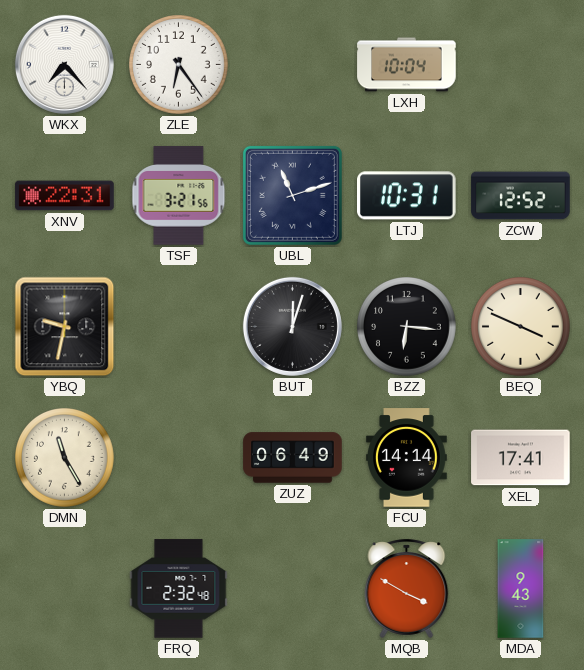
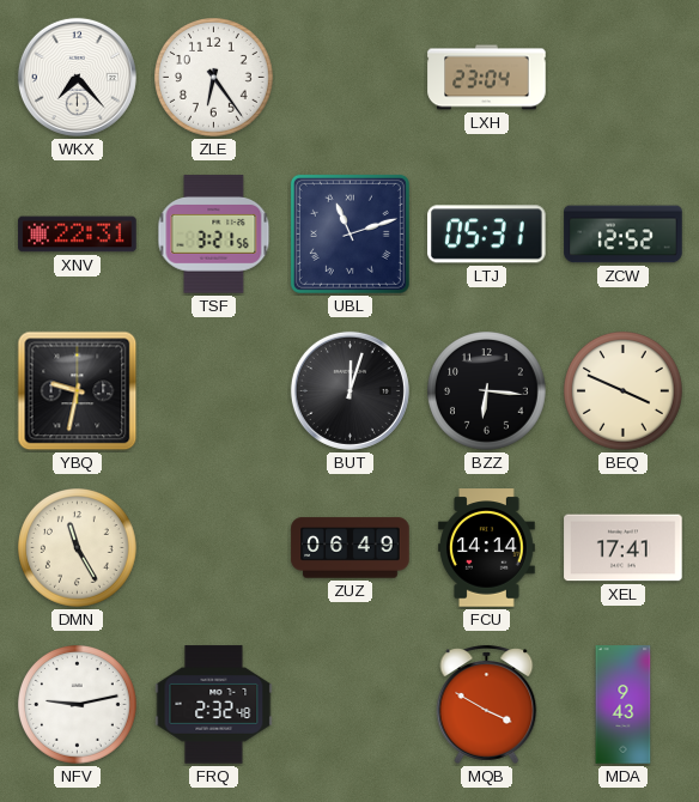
LXH: 10:04 -> 23:04 (487, 78)
LTJ: 10:31 -> 05:31 (487, 235)
NFV: none -> 9:13 (78, 705)
